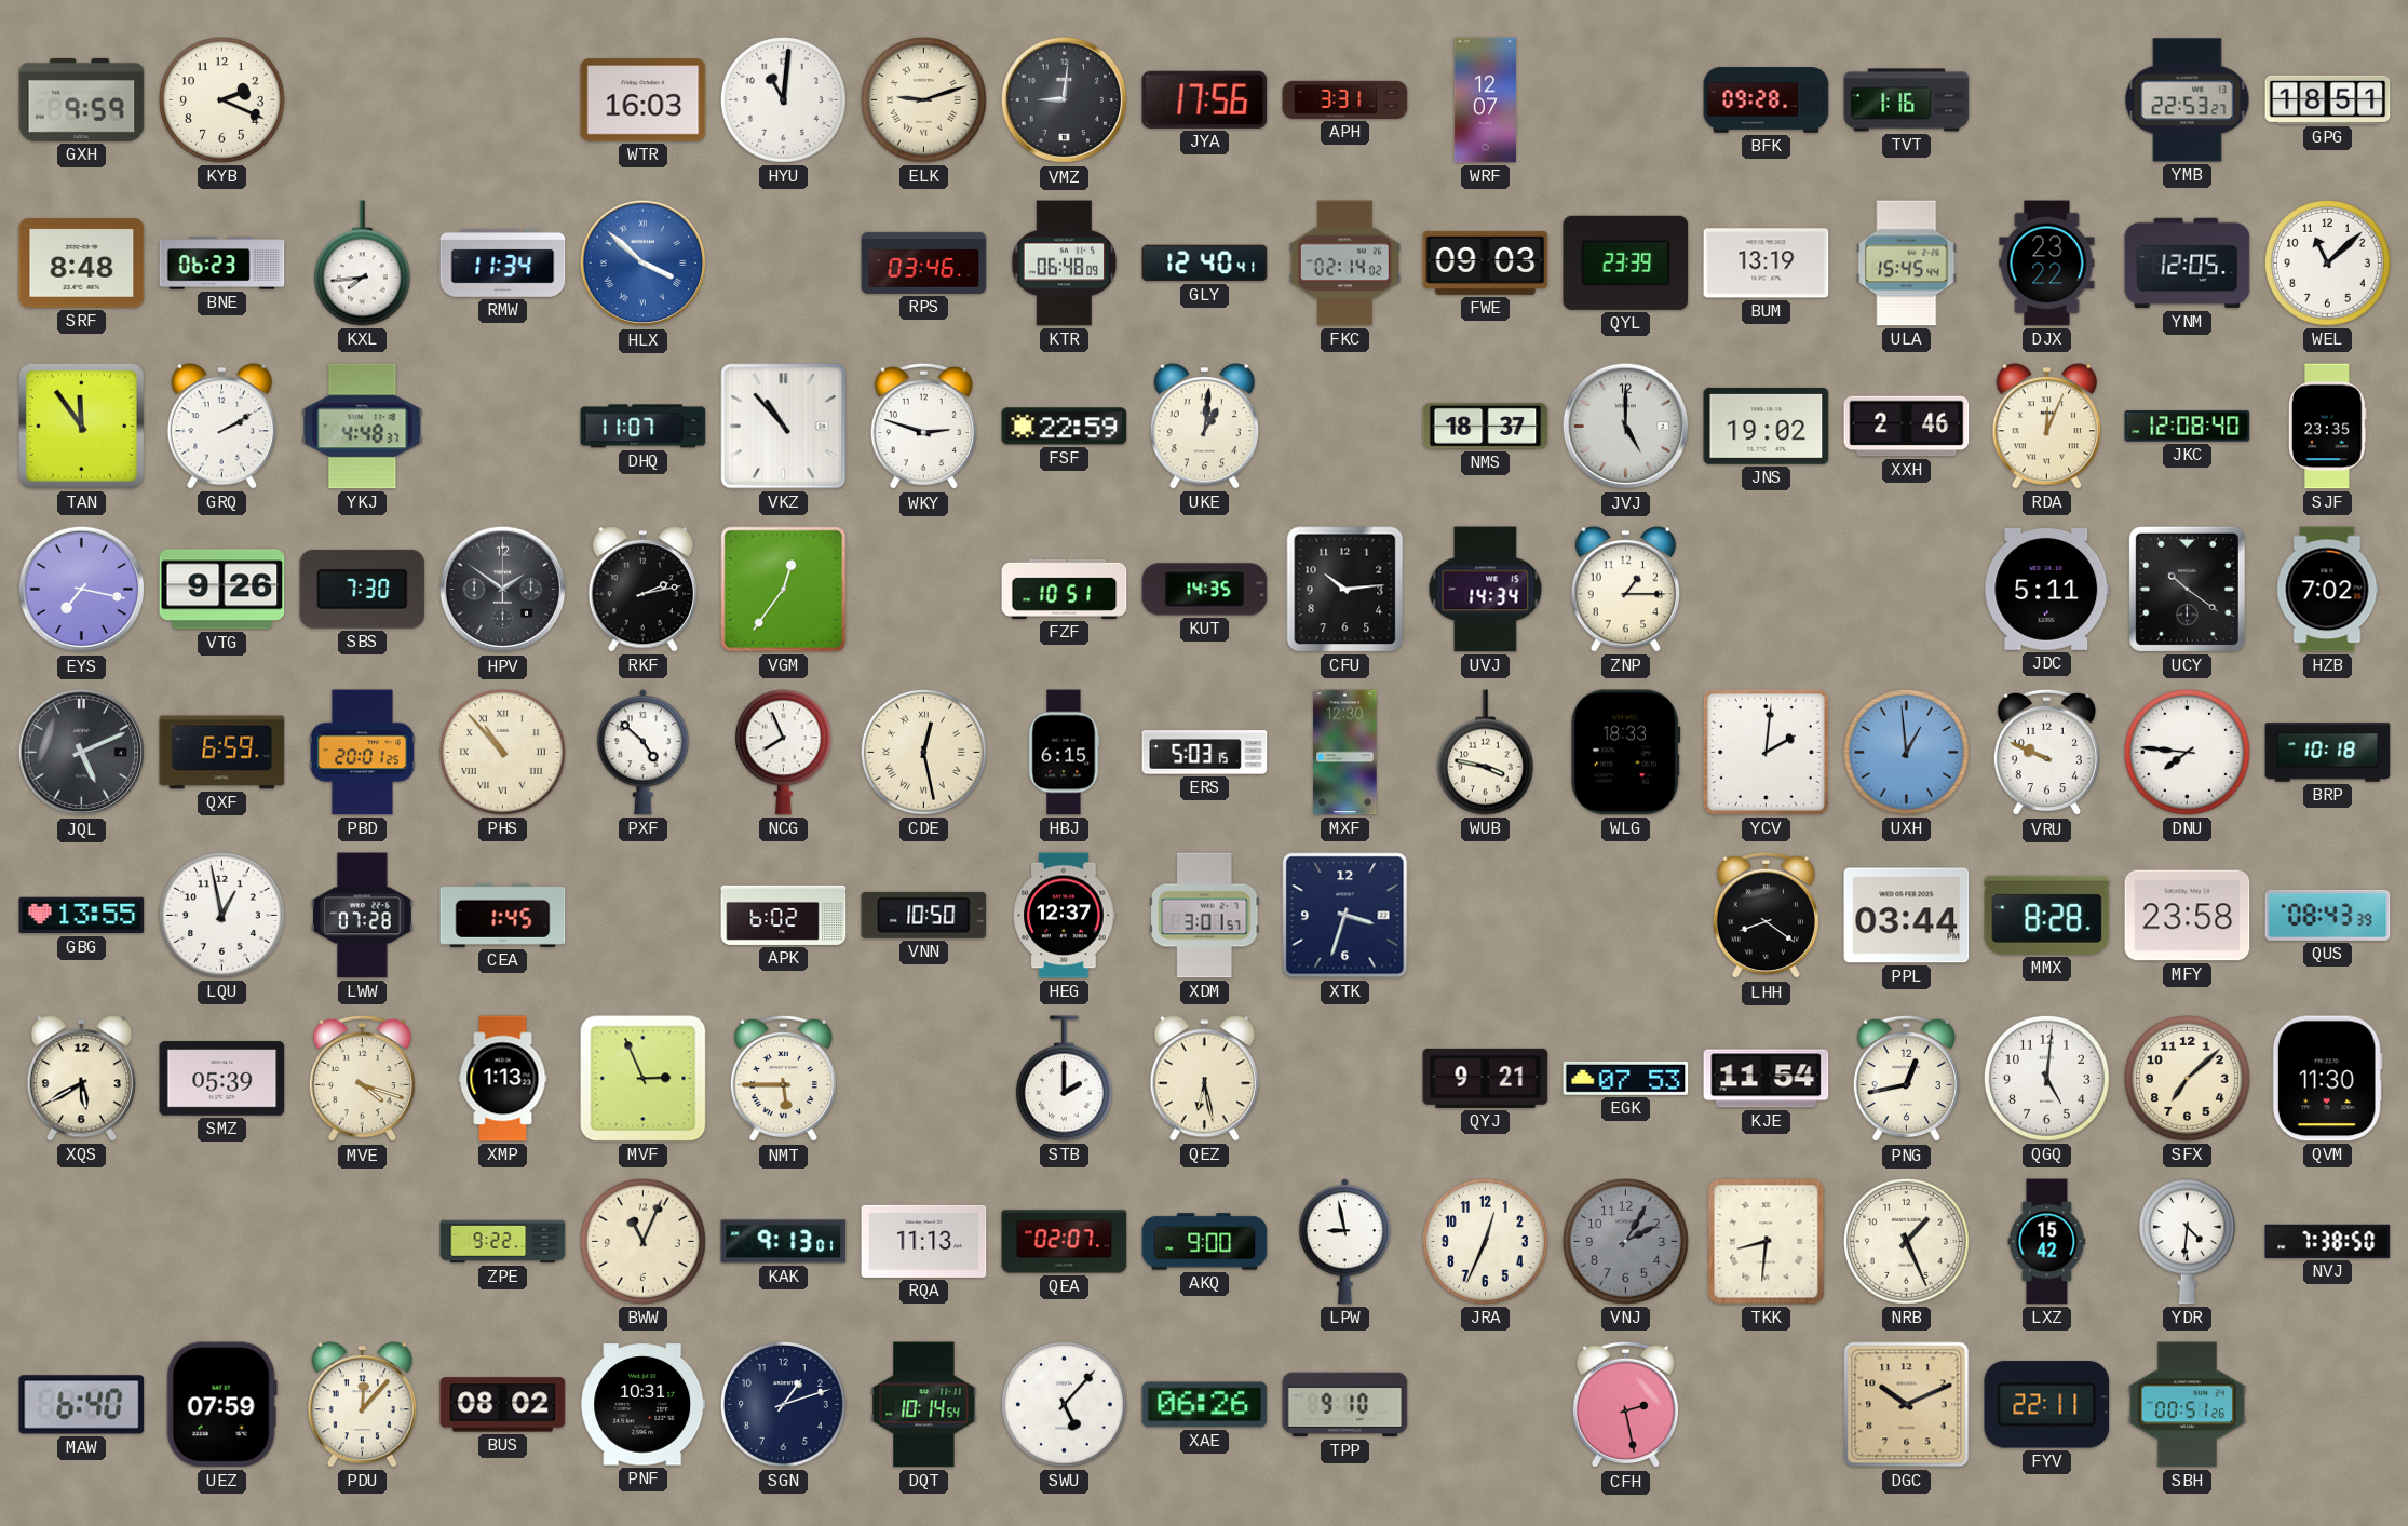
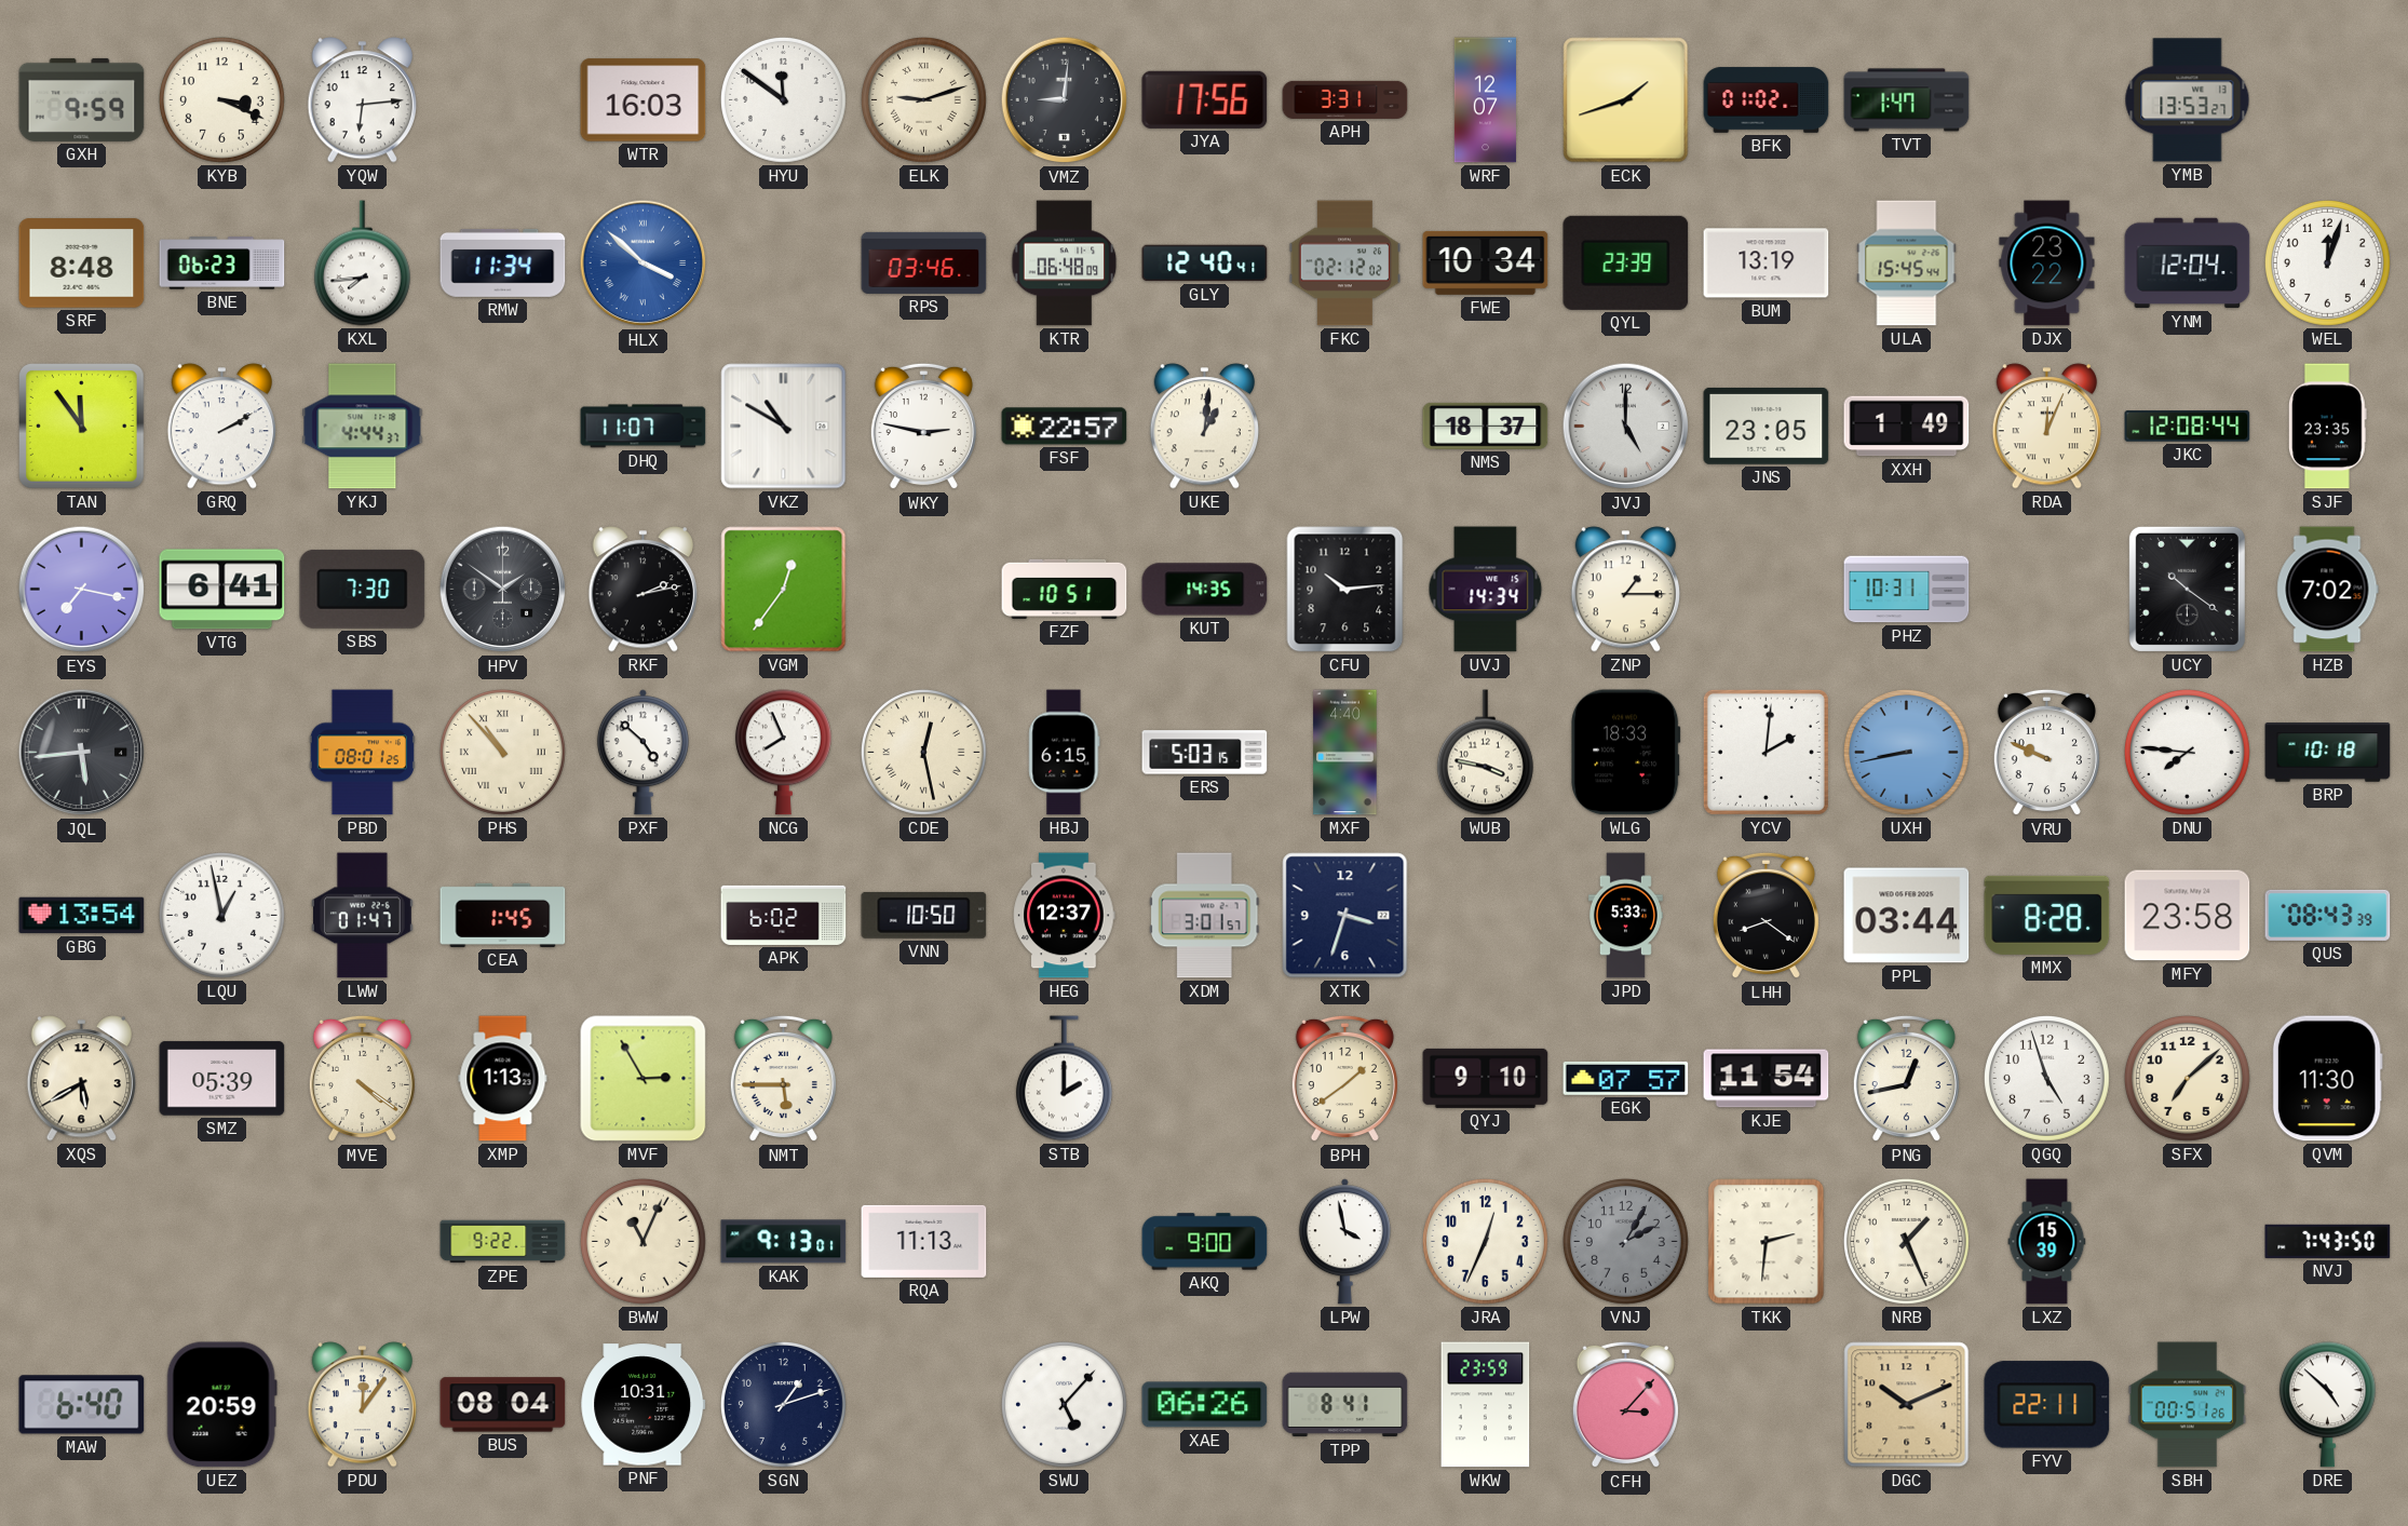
KYB: 2:19 -> 3:19 (221, 99)
YQW: none -> 6:14 (362, 100)
HYU: 11:01 -> 11:51 (783, 99)
ECK: none -> 1:42 (1626, 100)
BFK: 09:28 -> 01:02 (1767, 100)
TVT: 1:16 -> 1:47 (1907, 100)
YMB: 22:53 -> 13:53 (2188, 100)
GPG: 18:51 -> none (2328, 99)
FKC: 02:14 -> 02:12 (1344, 264)
FWE: 09:03 -> 10:34 (1486, 262)
YNM: 12:05 -> 12:04 (2188, 264)
WEL: 11:08 -> 12:03 (2327, 262)
YKJ: 4:48 -> 4:44 (363, 427)
VKZ: 10:53 -> 10:50 (784, 427)
WKY: 2:48 -> 2:47 (923, 427)
FSF: 22:59 -> 22:57 (1065, 427)
JNS: 19:02 -> 23:05 (1767, 426)
XXH: 2:46 -> 1:49 (1907, 427)
JKC: 12:08:40 -> 12:08:44 (2188, 427)
VTG: 9:26 -> 6:41 (222, 590)
PHZ: none -> 10:31 (1907, 590)
JDC: 5:11 -> none (2047, 589)
JQL: 5:11 -> 5:44 (82, 753)
QXF: 6:59 -> none (222, 753)
PBD: 20:01 -> 08:01 (362, 753)
MXF: 12:30 -> 4:40 (1345, 753)
UXH: 12:59 -> 8:43 (1906, 752)
GBG: 13:55 -> 13:54 (82, 916)
LWW: 07:28 -> 01:47 (362, 916)
JPD: none -> 5:33 (1625, 916)
MVE: 4:18 -> 4:21 (362, 1079)
MVF: 2:56 -> 2:55 (644, 1079)
QEZ: 6:28 -> none (1204, 1079)
BPH: none -> 1:39 (1344, 1079)
QYJ: 9:21 -> 9:10 (1486, 1078)
EGK: 07:53 -> 07:57 (1626, 1078)
QGQ: 5:01 -> 4:57 (2046, 1078)
QEA: 02:07 -> none (1065, 1242)
LPW: 8:58 -> 3:58 (1344, 1242)
TKK: 8:31 -> 2:31 (1767, 1242)
LXZ: 15:42 -> 15:39 (2047, 1242)
YDR: 4:31 -> none (2187, 1242)
NVJ: 7:38 -> 7:43 (2328, 1241)
UEZ: 07:59 -> 20:59 (221, 1405)
PDU: 12:07 -> 12:06 (362, 1405)
BUS: 08:02 -> 08:04 (503, 1405)
DQT: 10:14 -> none (924, 1405)
TPP: 9:10 -> 8:41 (1345, 1405)
WKW: none -> 23:59 (1486, 1405)
CFH: 2:28 -> 3:07 (1625, 1405)
DRE: none -> 4:52 (2327, 1405)
